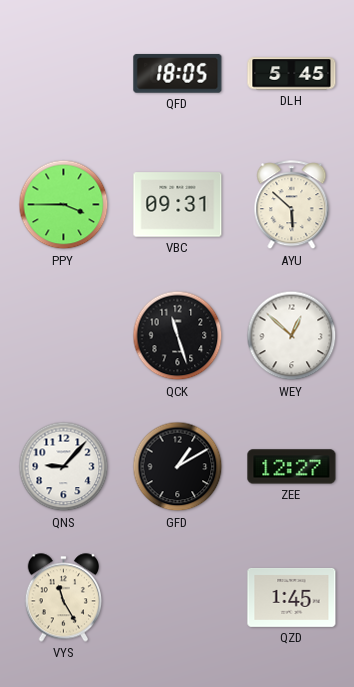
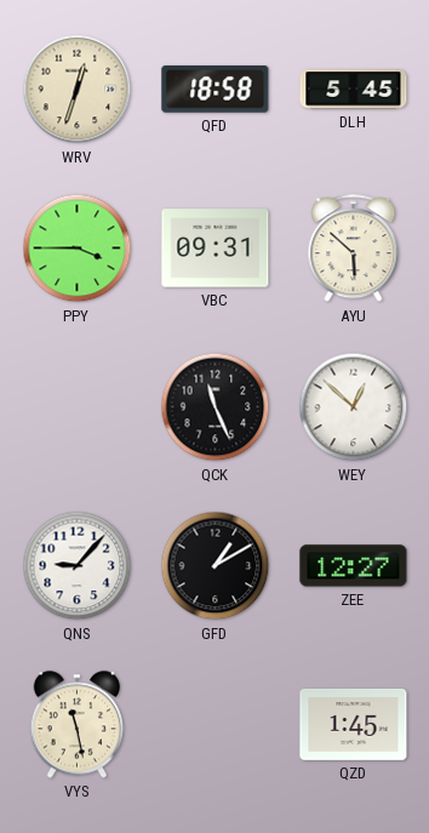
WRV: none -> 12:33 (78, 90)
QFD: 18:05 -> 18:58 (216, 89)
QCK: 11:27 -> 11:26 (216, 407)
VYS: 11:25 -> 11:28 (76, 725)
